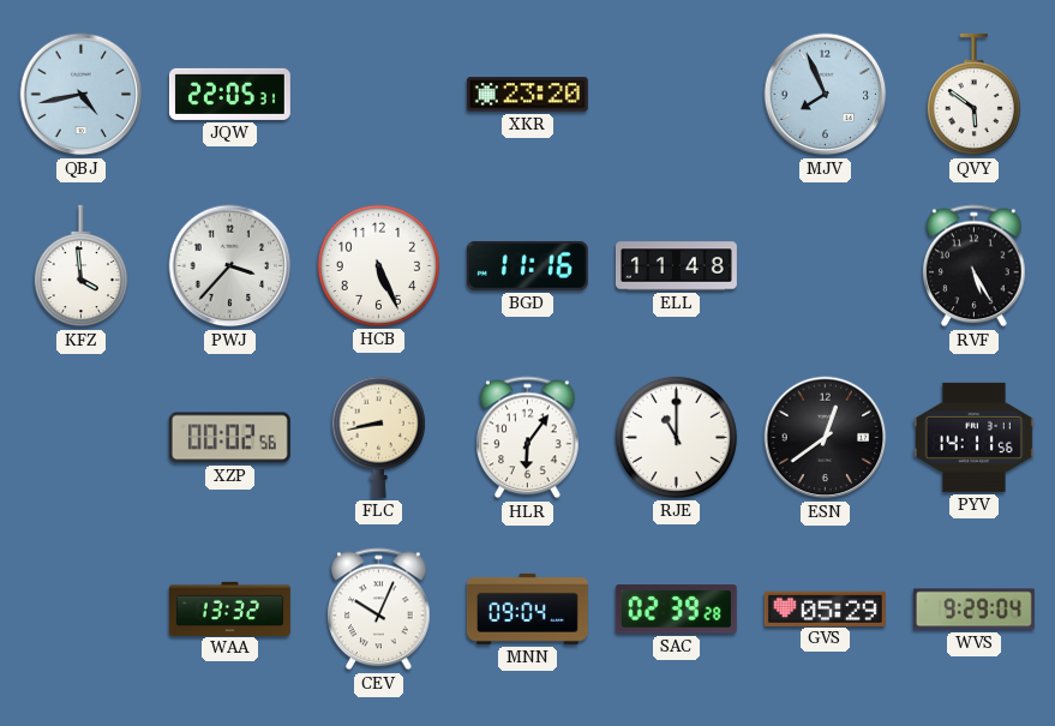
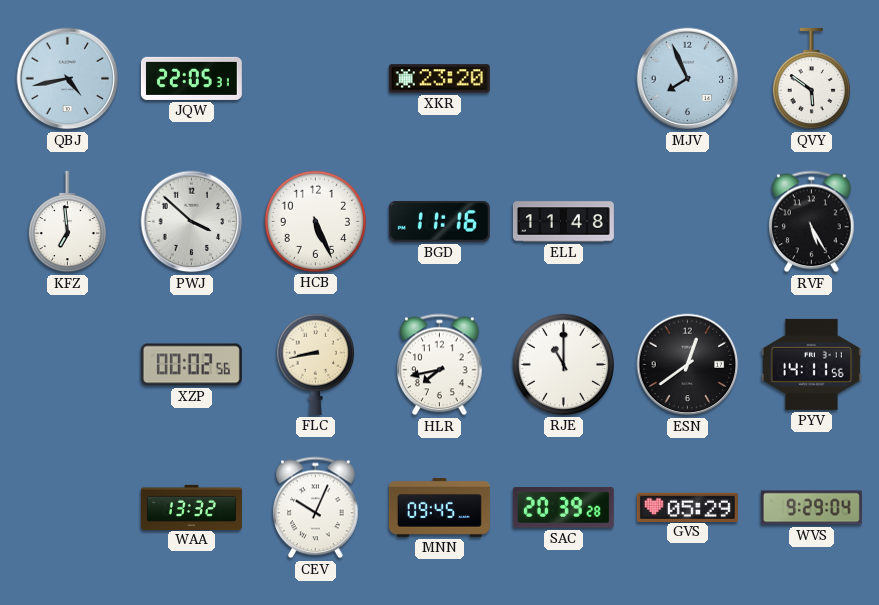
KFZ: 3:59 -> 6:59 (67, 222)
PWJ: 3:37 -> 3:52 (192, 222)
HLR: 6:06 -> 7:43 (440, 365)
MNN: 09:04 -> 09:45 (439, 507)
SAC: 02:39 -> 20:39 (563, 508)
